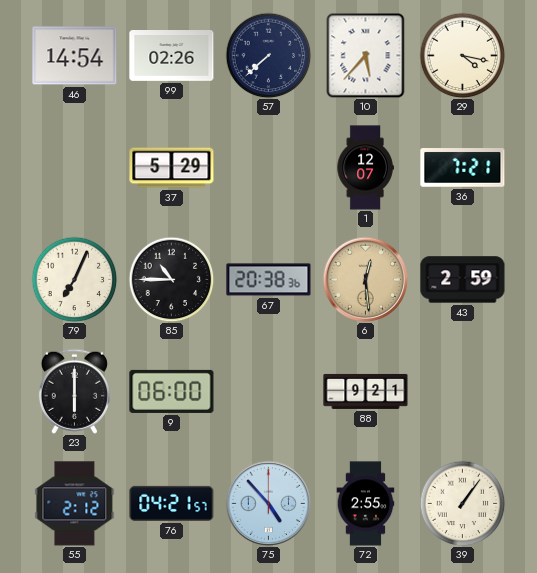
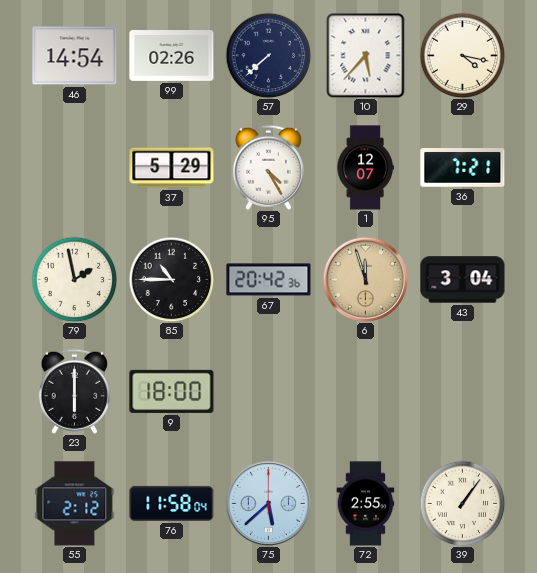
95: none -> 4:25 (268, 167)
79: 7:04 -> 1:58 (74, 279)
67: 20:38 -> 20:42 (269, 280)
6: 12:29 -> 11:57 (365, 279)
43: 2:59 -> 3:04 (463, 280)
9: 06:00 -> 18:00 (172, 391)
88: 9:21 -> none (366, 391)
76: 04:21 -> 11:58 (172, 503)
75: 4:53 -> 5:38 (268, 503)
